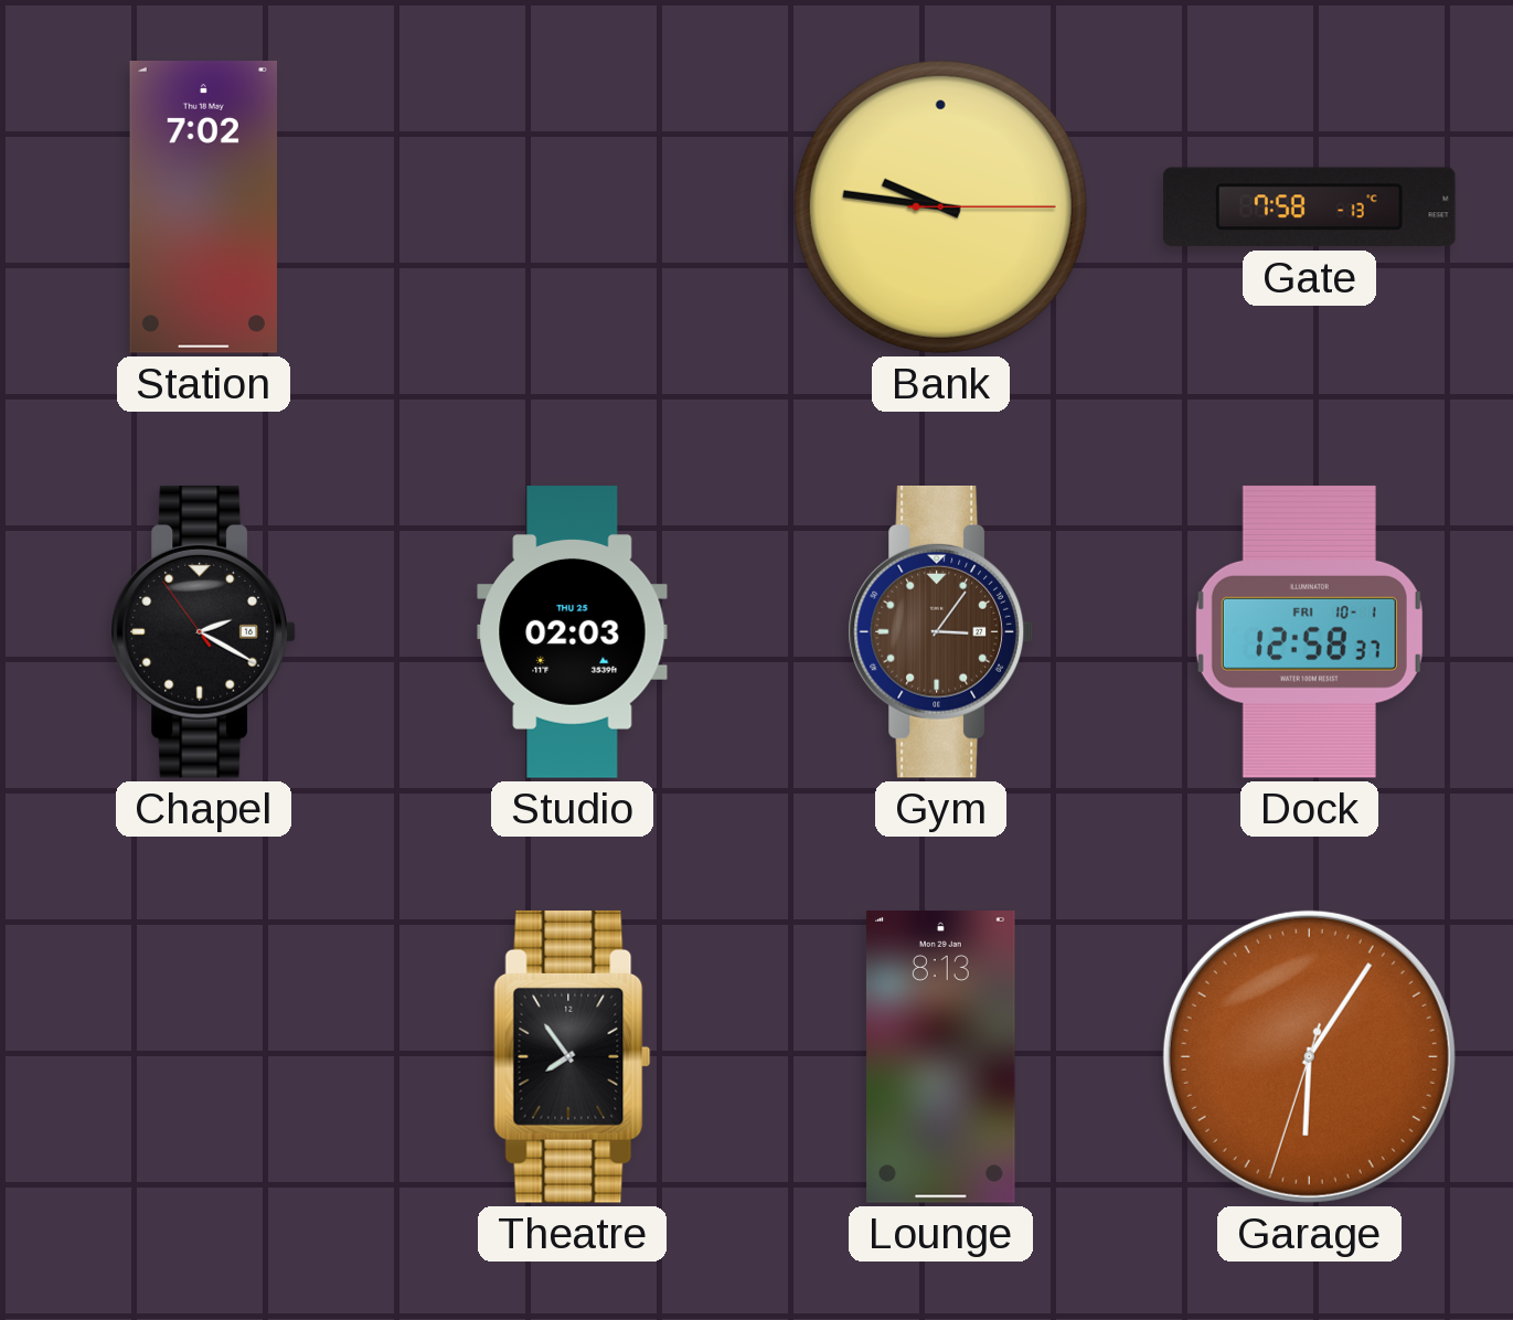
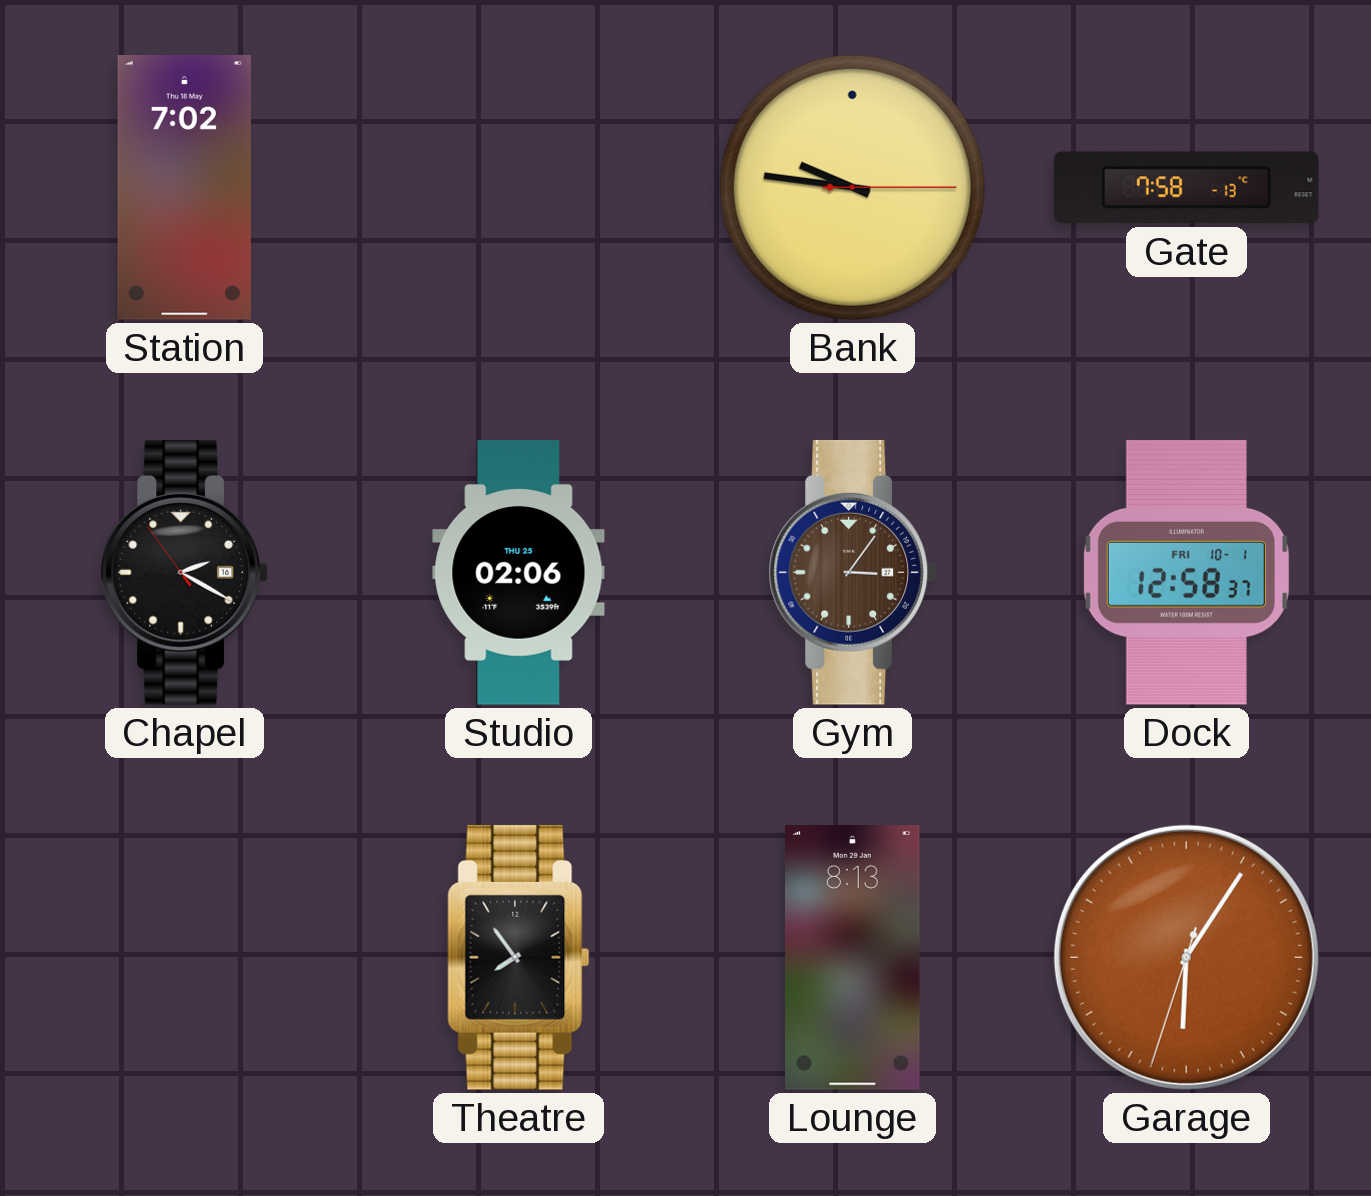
Studio: 02:03 -> 02:06 (519, 573)
